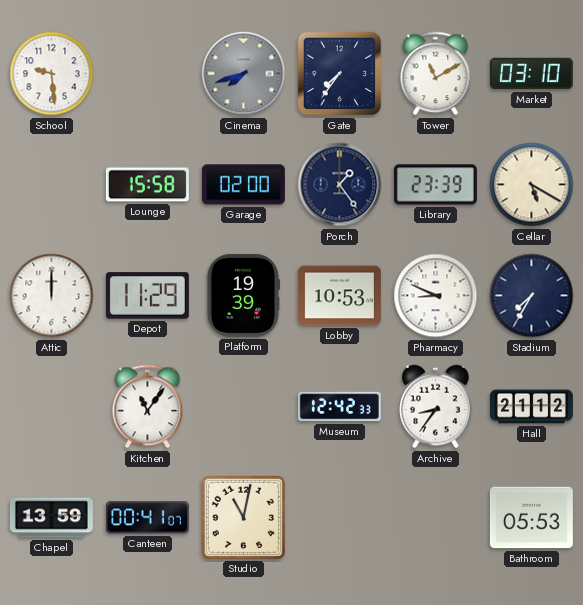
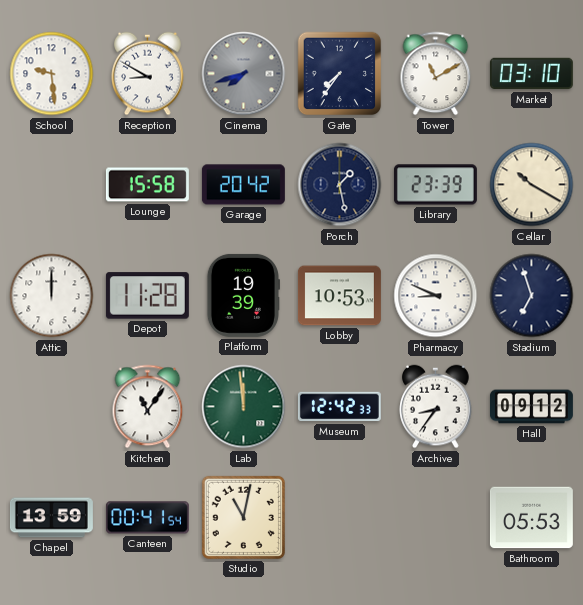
Reception: none -> 8:50 (148, 74)
Garage: 02:00 -> 20:42 (243, 185)
Porch: 1:24 -> 1:28 (340, 185)
Cellar: 5:20 -> 10:20 (532, 185)
Depot: 11:29 -> 11:28 (147, 296)
Stadium: 7:35 -> 6:57 (532, 296)
Lab: none -> 11:59 (244, 407)
Hall: 21:12 -> 09:12 (531, 407)
Canteen: 00:41:07 -> 00:41:54 (147, 518)
